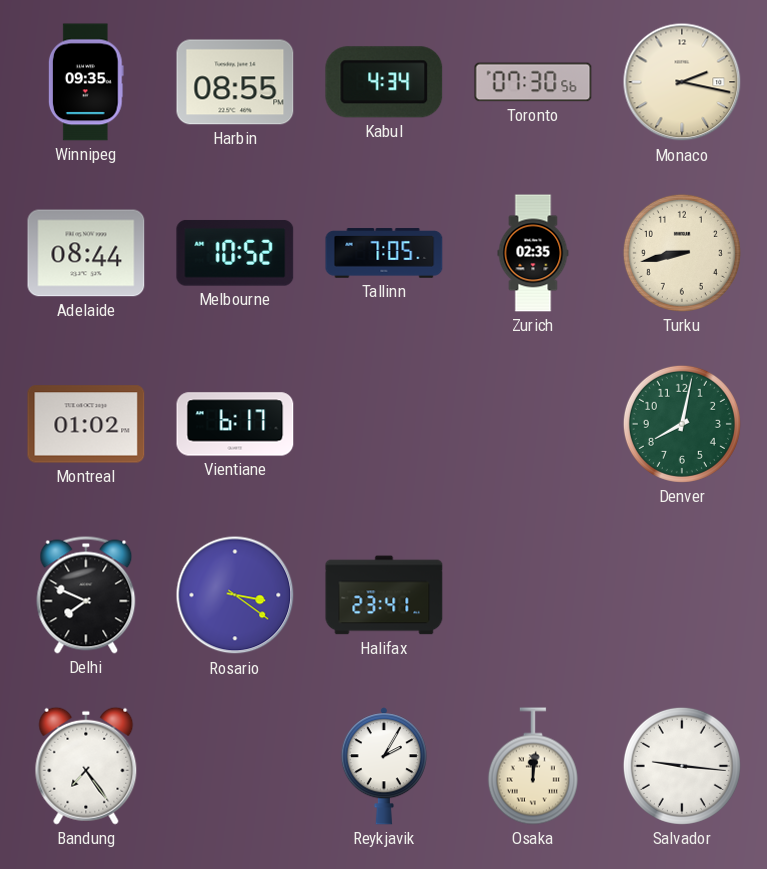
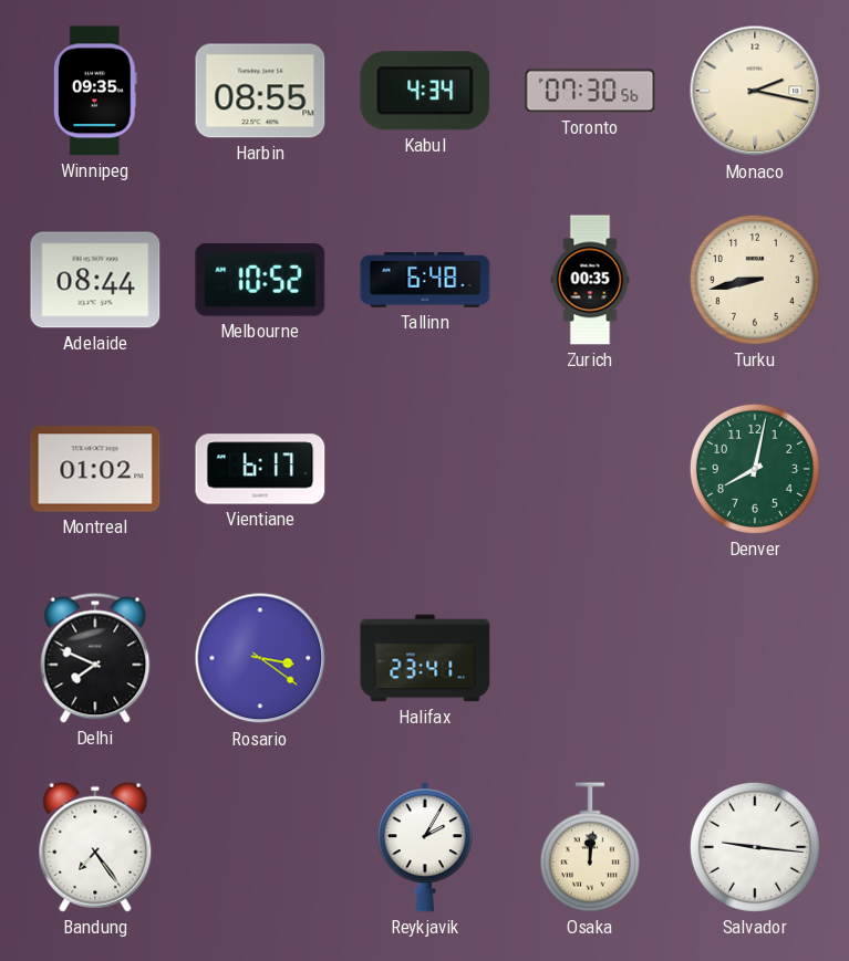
Tallinn: 7:05 -> 6:48 (425, 280)
Zurich: 02:35 -> 00:35 (590, 280)
